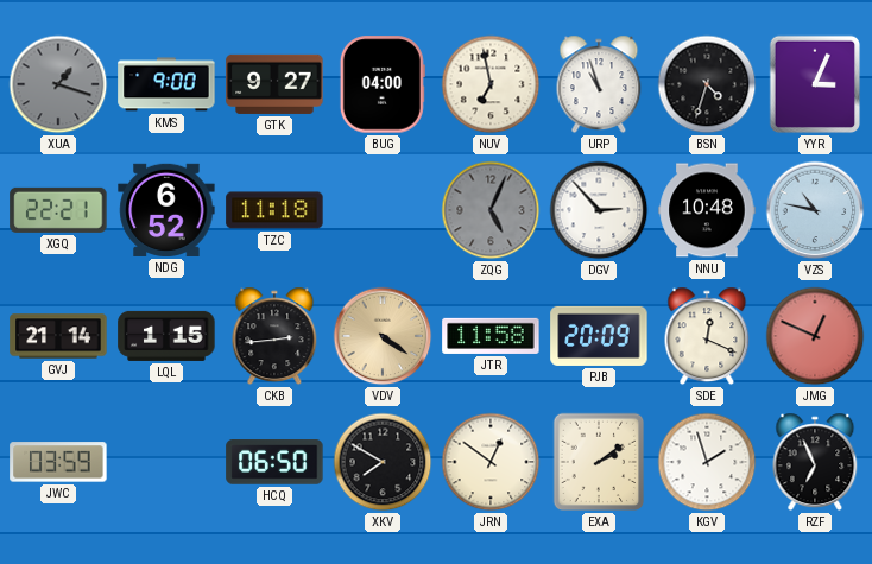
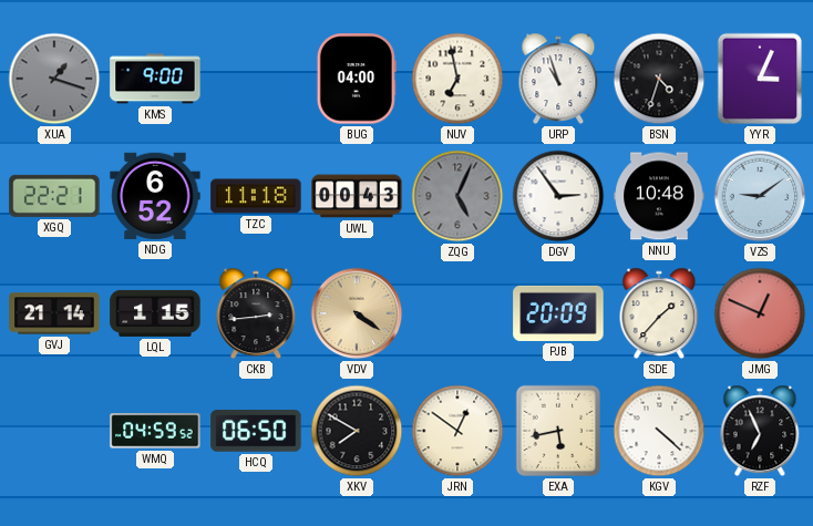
GTK: 9:27 -> none (274, 84)
UWL: none -> 00:43 (357, 196)
DGV: 2:53 -> 2:54 (558, 196)
VZS: 10:47 -> 9:09 (760, 196)
JTR: 11:58 -> none (491, 336)
SDE: 12:19 -> 1:37 (659, 313)
JWC: 03:59 -> none (58, 462)
WMQ: none -> 04:59 (155, 431)
EXA: 2:09 -> 5:43 (558, 431)
KGV: 1:57 -> 4:22 (659, 431)
